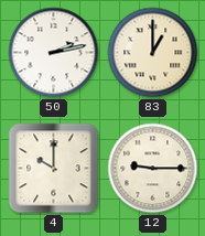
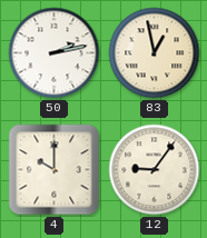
83: 1:00 -> 12:58 (155, 53)
12: 9:15 -> 9:06 (155, 170)
